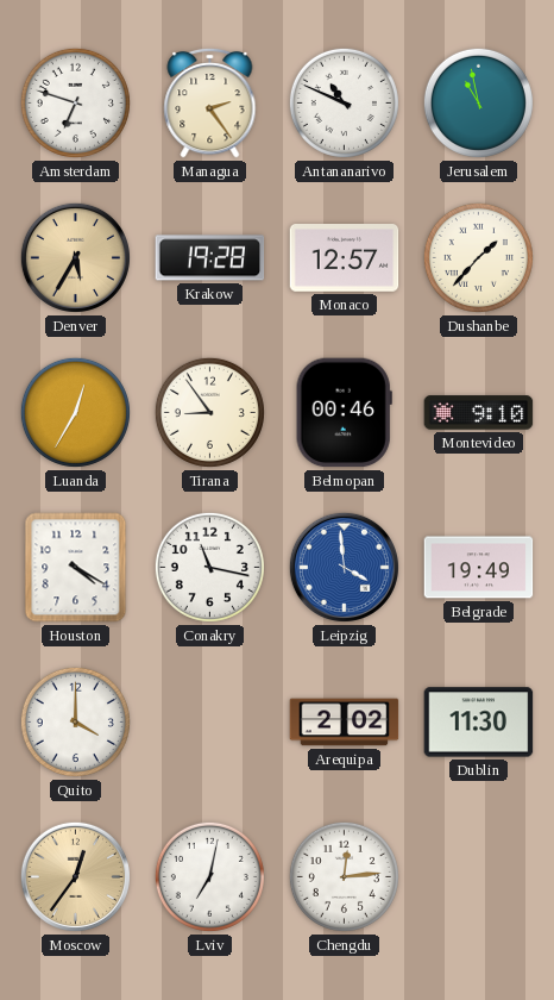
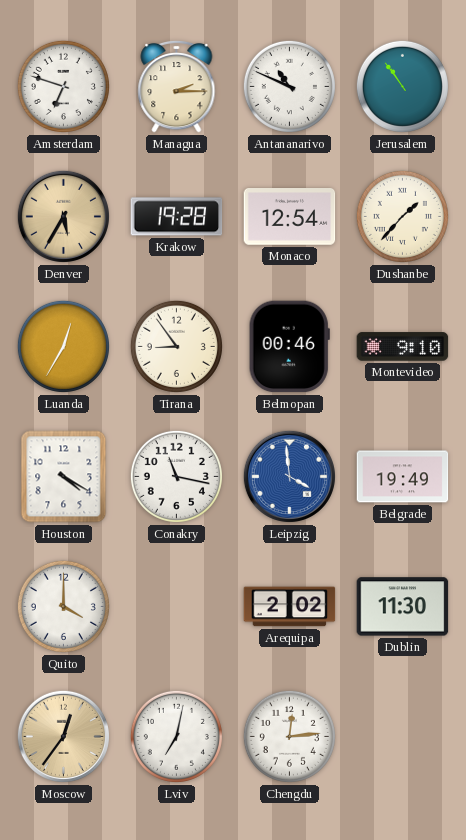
Managua: 2:24 -> 2:15 (177, 86)
Jerusalem: 10:58 -> 10:54 (402, 86)
Monaco: 12:57 -> 12:54 (290, 217)
